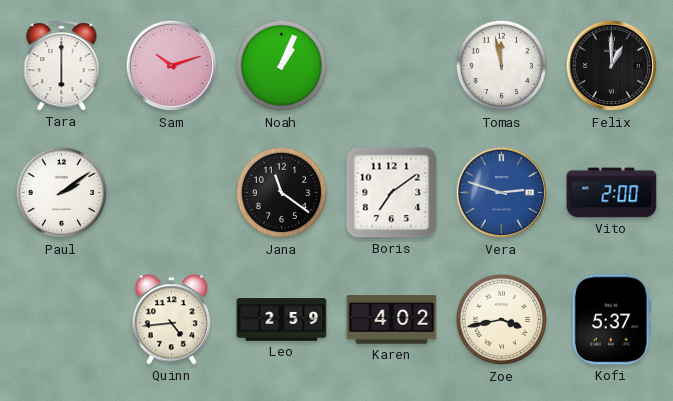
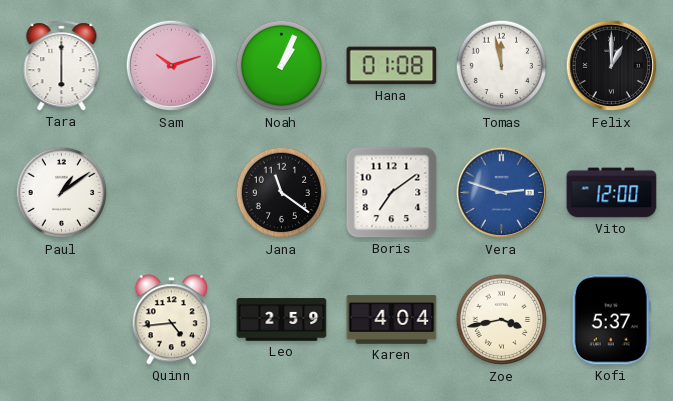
Hana: none -> 01:08 (392, 66)
Paul: 2:09 -> 1:09 (62, 193)
Vito: 2:00 -> 12:00 (612, 193)
Karen: 4:02 -> 4:04 (392, 320)
